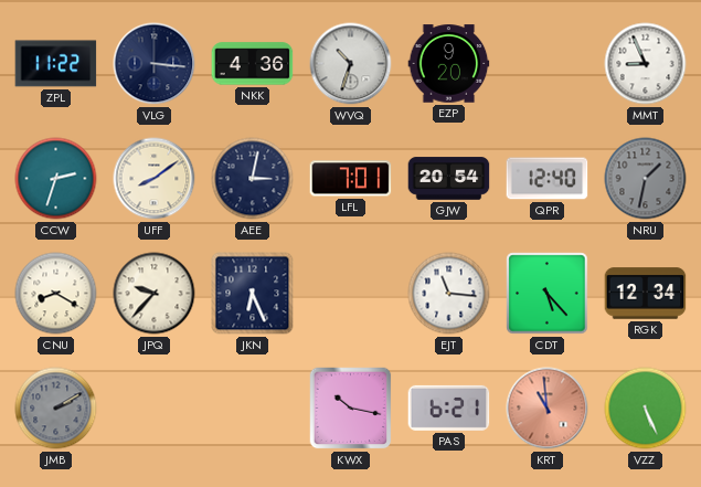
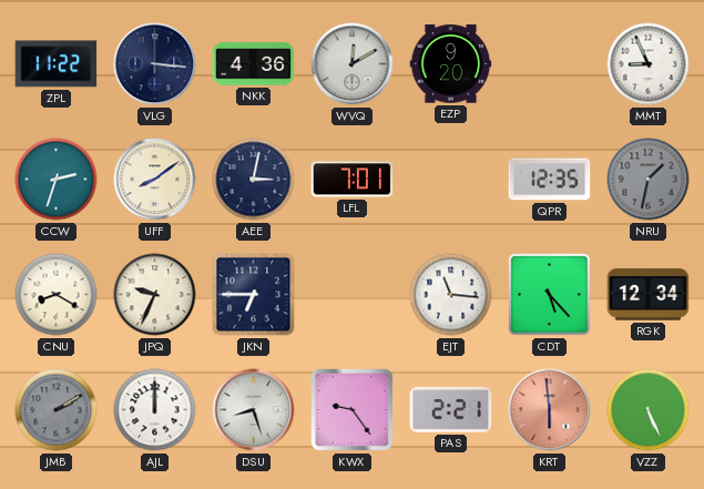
WVQ: 10:33 -> 12:10 (353, 64)
GJW: 20:54 -> none (449, 179)
QPR: 12:40 -> 12:35 (550, 180)
JPQ: 9:37 -> 9:34 (155, 295)
JKN: 6:26 -> 6:45 (254, 295)
AJL: none -> 12:00 (155, 410)
DSU: none -> 8:27 (254, 410)
KWX: 10:17 -> 9:24 (353, 410)
PAS: 6:21 -> 2:21 (451, 409)
KRT: 10:59 -> 5:59 (550, 410)
